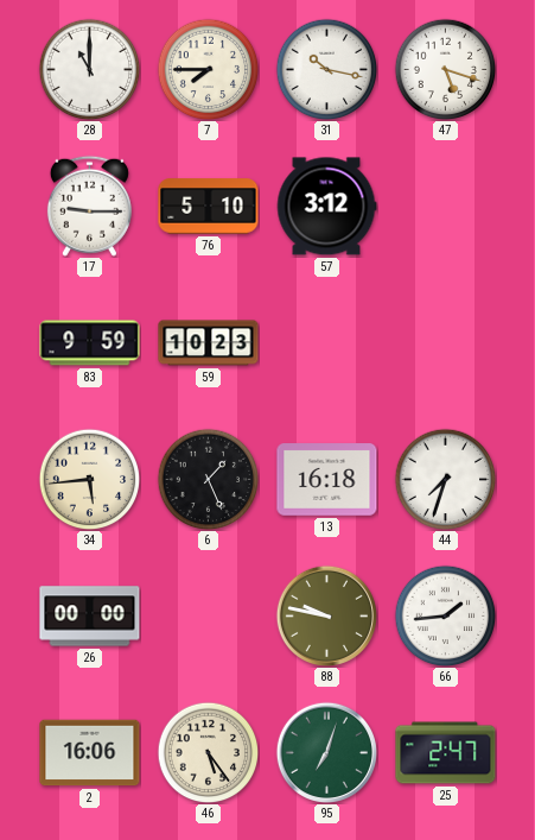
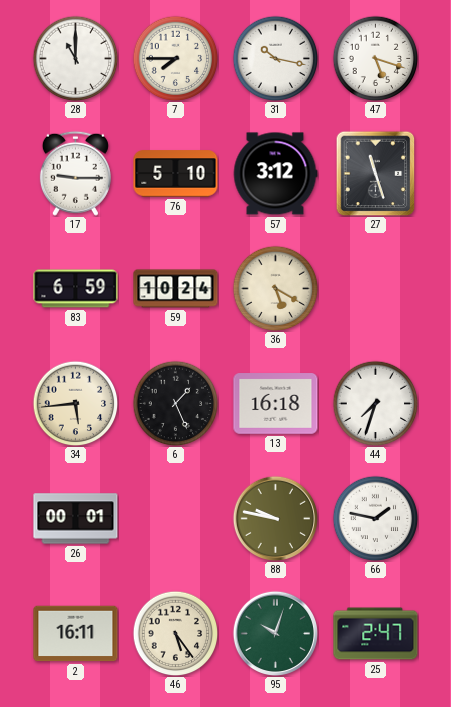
27: none -> 11:27 (376, 173)
83: 9:59 -> 6:59 (76, 289)
59: 10:23 -> 10:24 (176, 289)
36: none -> 5:20 (275, 288)
26: 00:00 -> 00:01 (76, 519)
66: 1:44 -> 1:47 (375, 518)
2: 16:06 -> 16:11 (76, 634)
95: 7:03 -> 10:03 (275, 633)
